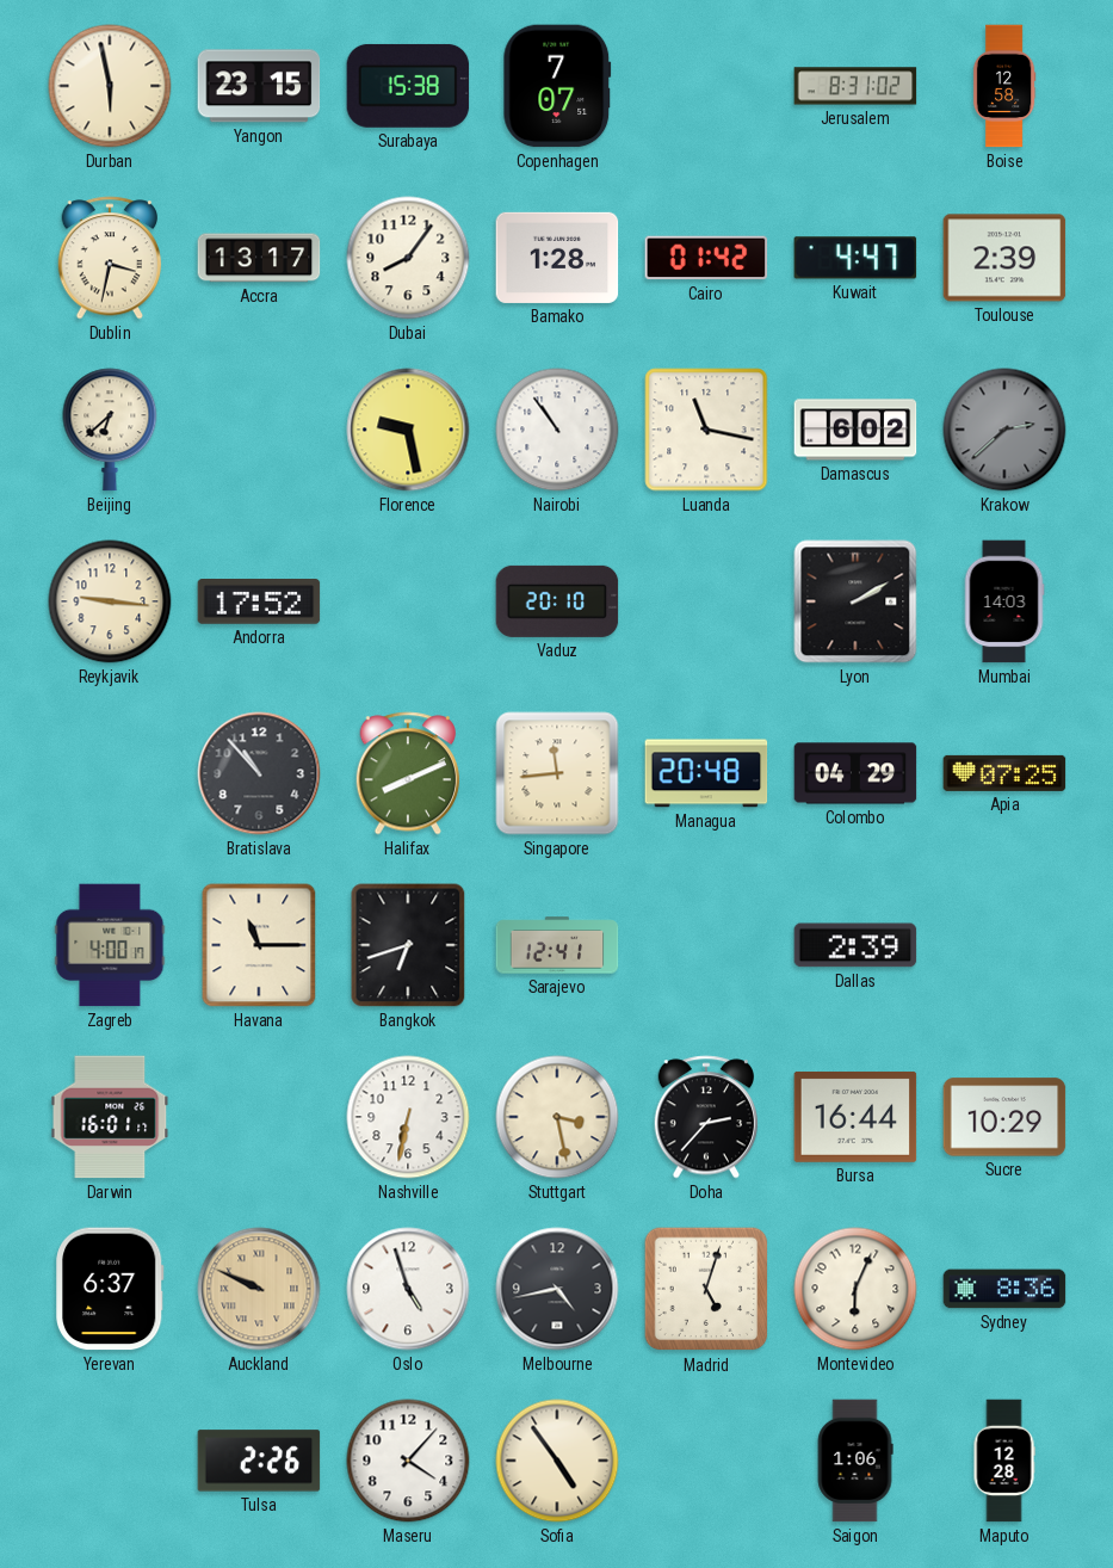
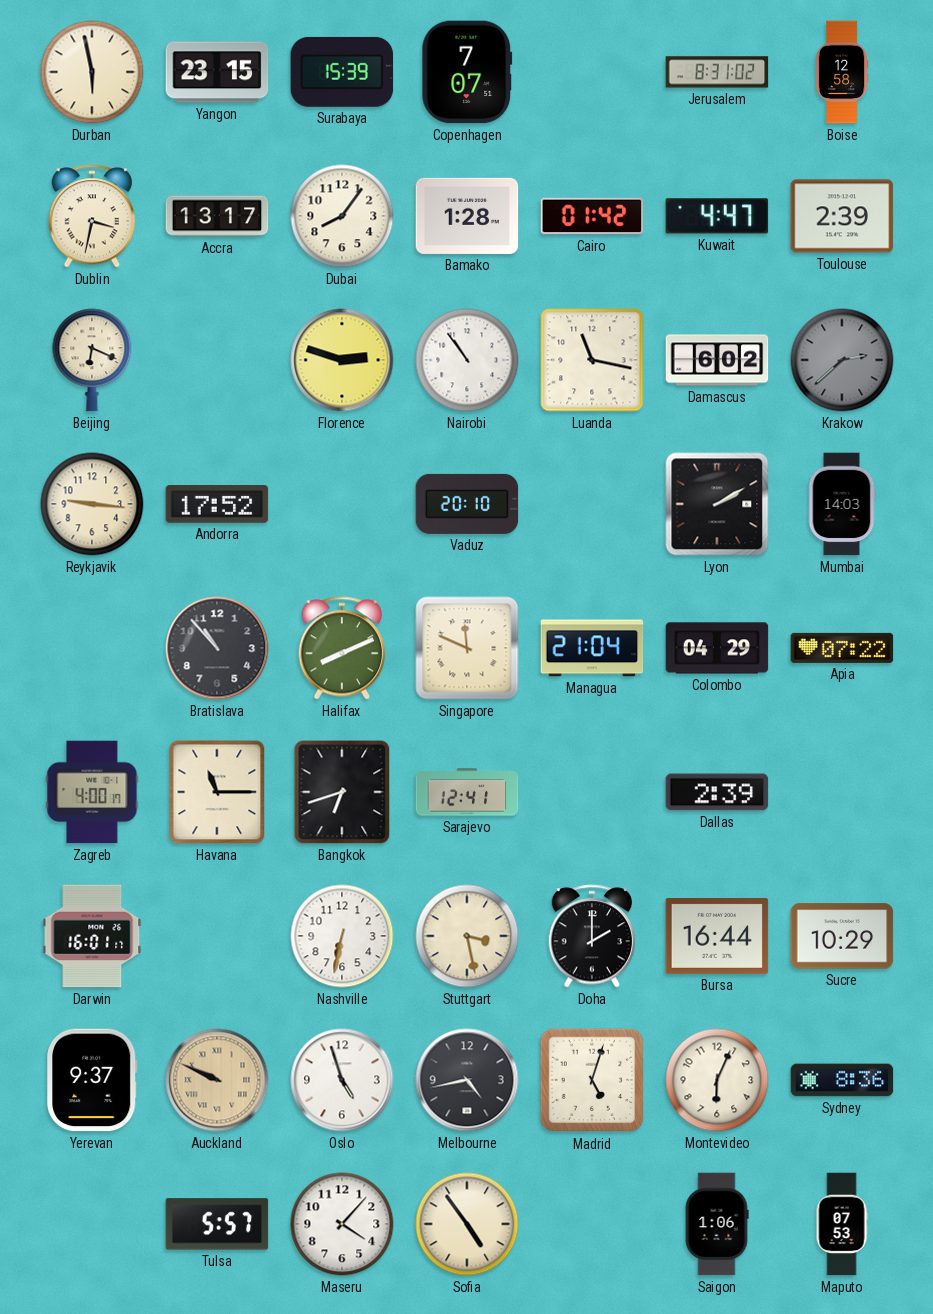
Surabaya: 15:38 -> 15:39 (342, 72)
Beijing: 6:38 -> 6:19 (92, 360)
Florence: 9:28 -> 2:48 (342, 360)
Singapore: 11:44 -> 11:49 (467, 648)
Managua: 20:48 -> 21:04 (592, 648)
Apia: 07:25 -> 07:22 (842, 648)
Doha: 2:37 -> 2:00 (592, 936)
Yerevan: 6:37 -> 9:37 (92, 1080)
Tulsa: 2:26 -> 5:57 (217, 1224)
Maputo: 12:28 -> 07:53 (842, 1224)
